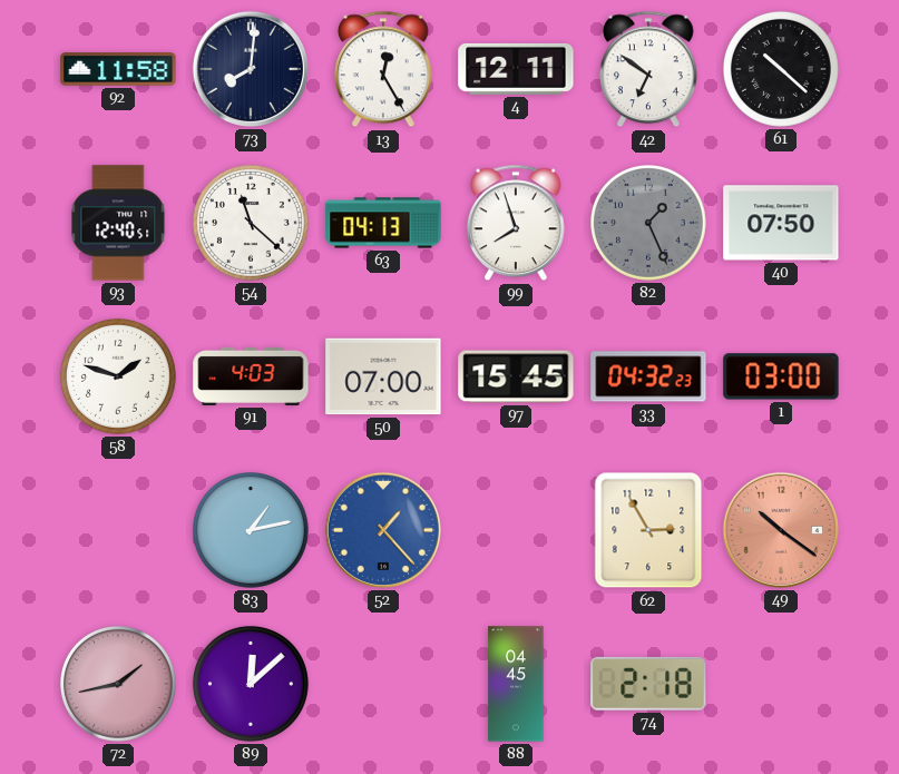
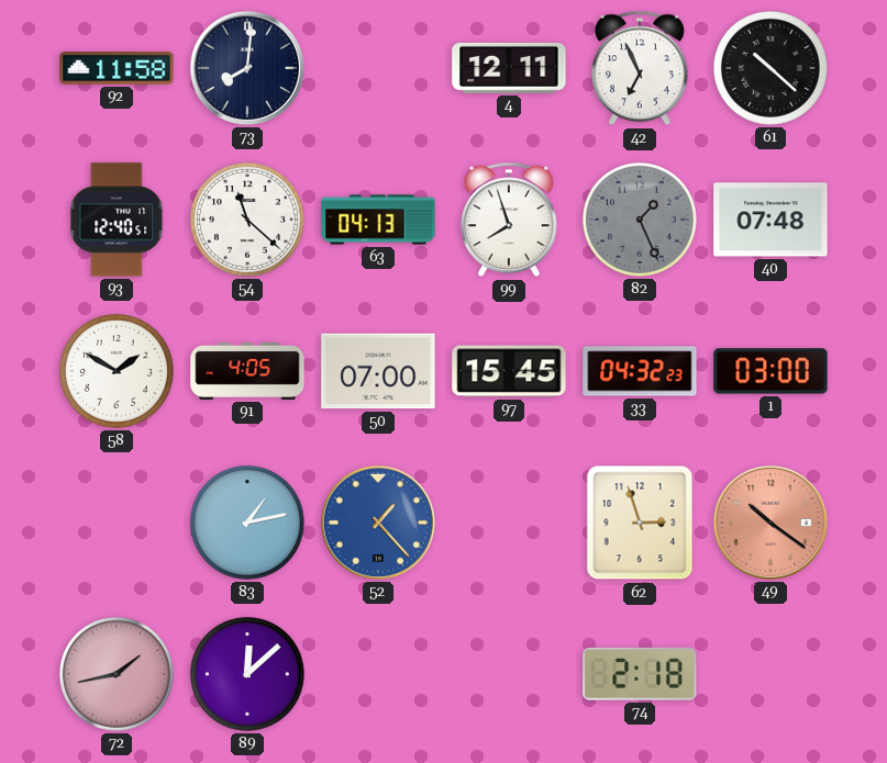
13: 12:25 -> none (383, 69)
42: 6:51 -> 6:56 (640, 68)
40: 07:50 -> 07:48 (770, 220)
58: 1:48 -> 1:50 (117, 371)
91: 4:03 -> 4:05 (247, 371)
62: 2:55 -> 2:57 (640, 523)
88: 04:45 -> none (516, 684)
